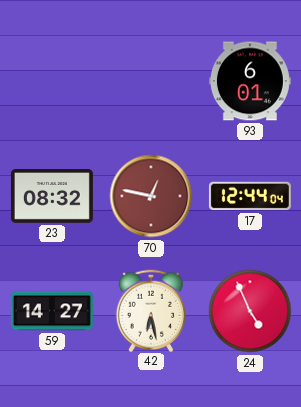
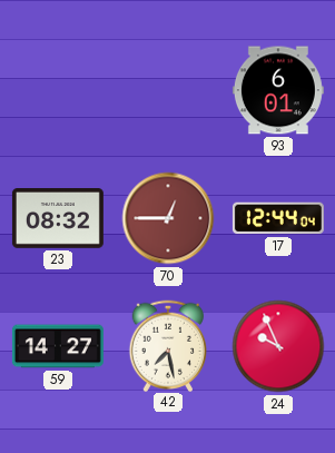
70: 12:47 -> 12:45 (168, 218)
42: 6:28 -> 7:28 (168, 345)
24: 4:56 -> 9:56 (278, 346)
